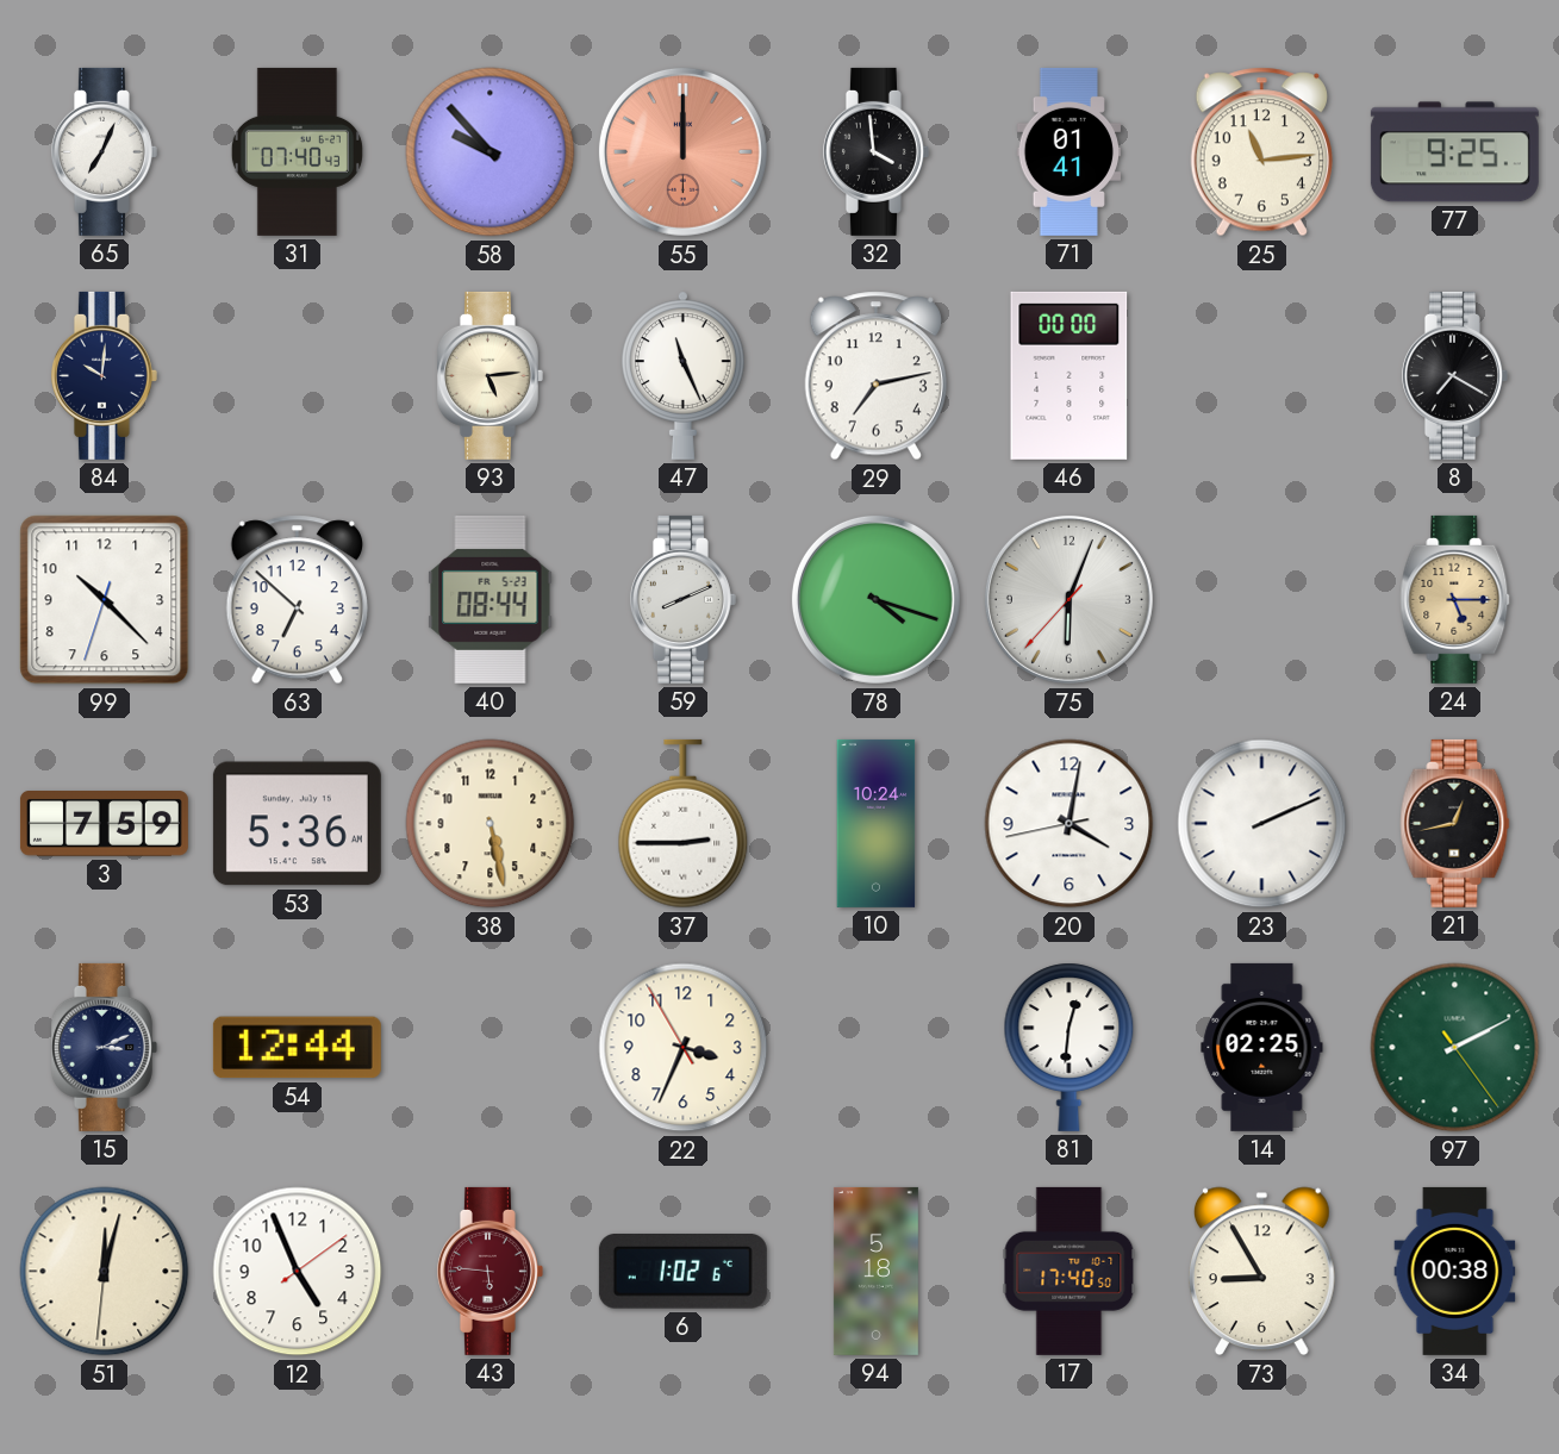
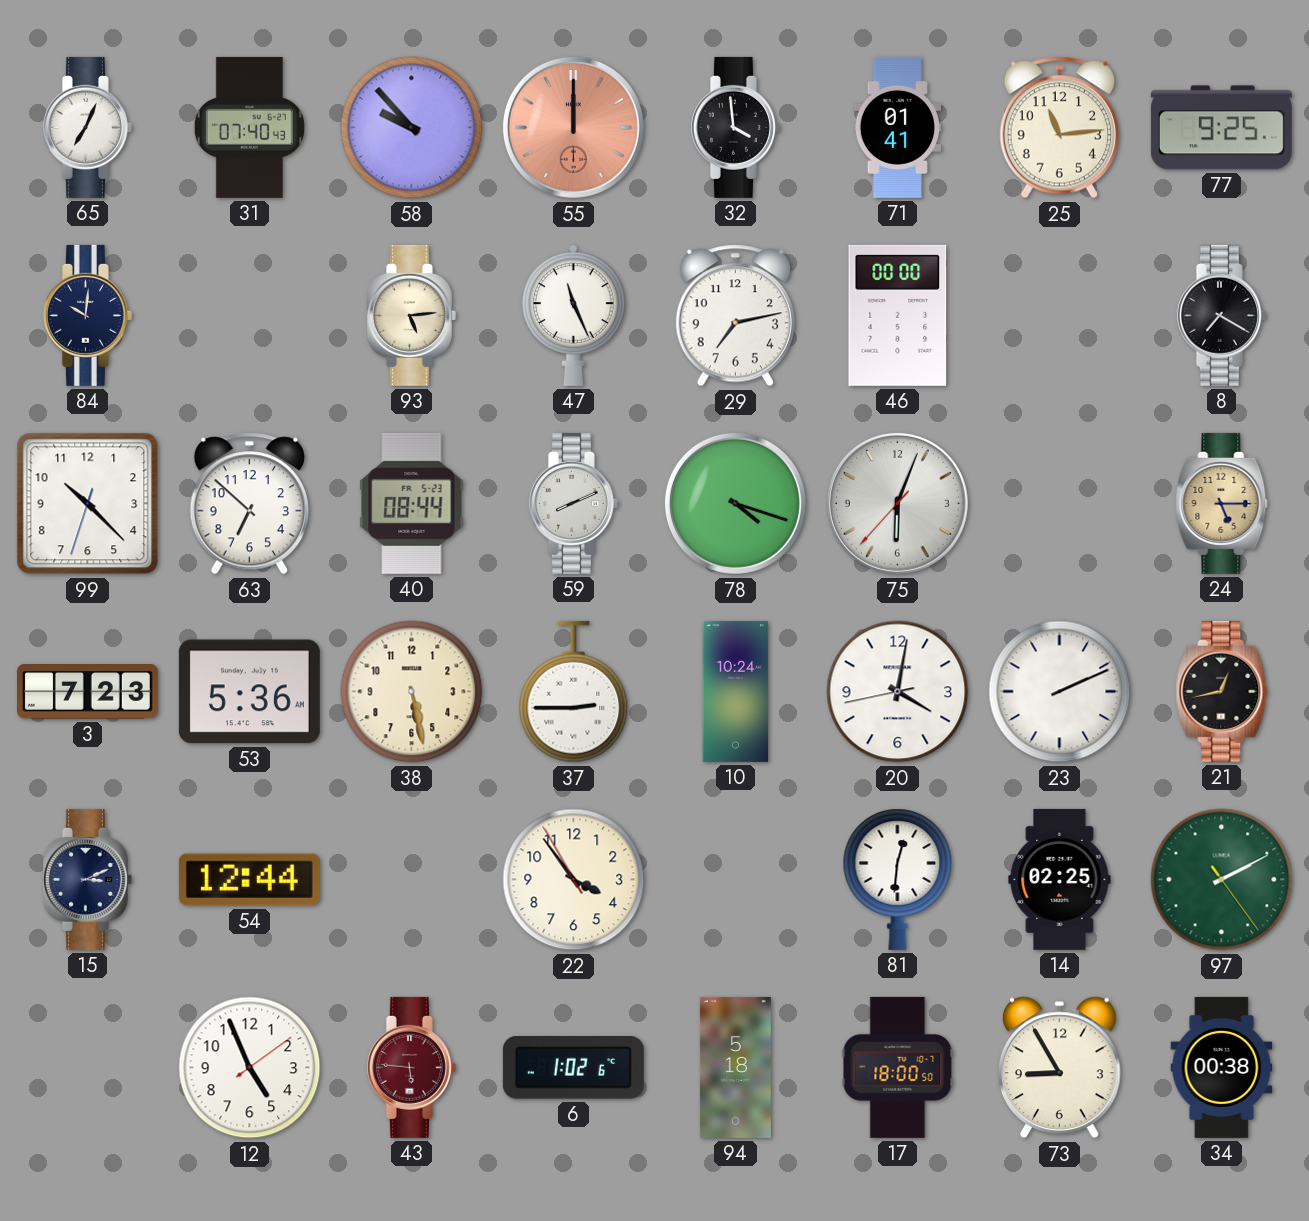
3: 7:59 -> 7:23 (87, 692)
22: 3:33 -> 3:53 (574, 880)
51: 12:02 -> none (105, 1272)
17: 17:40 -> 18:00 (898, 1067)
